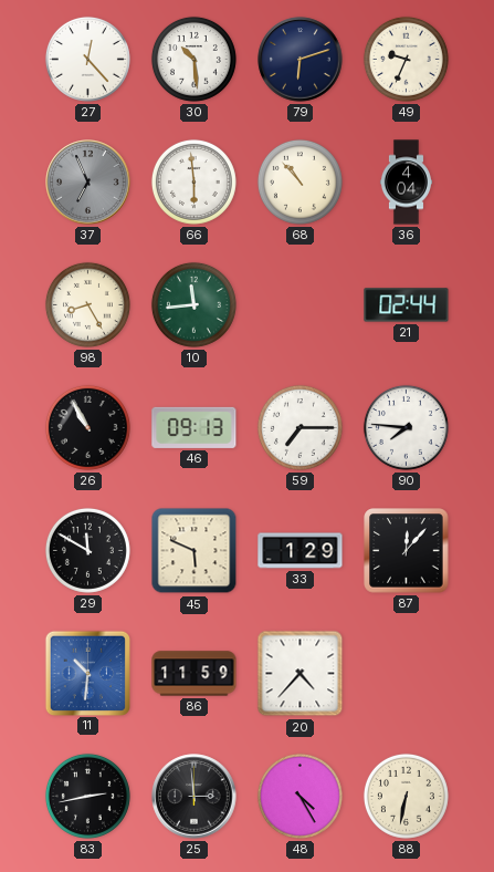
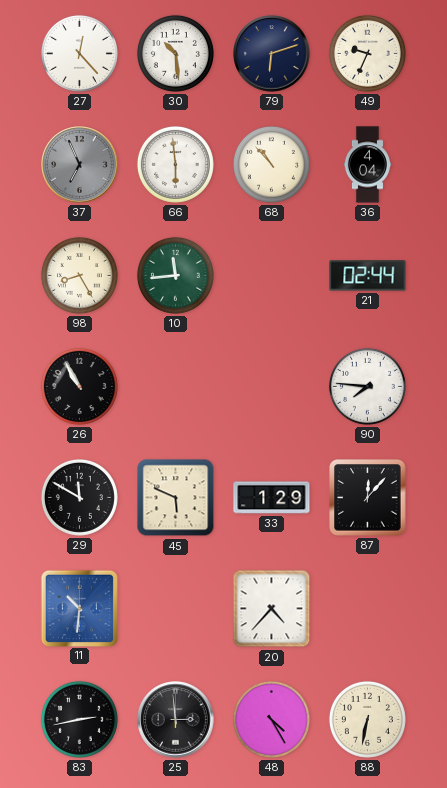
46: 09:13 -> none (195, 427)
59: 7:15 -> none (299, 427)
86: 11:59 -> none (195, 674)
